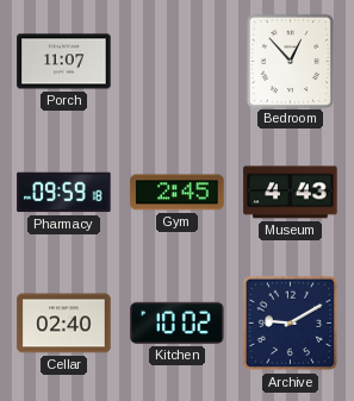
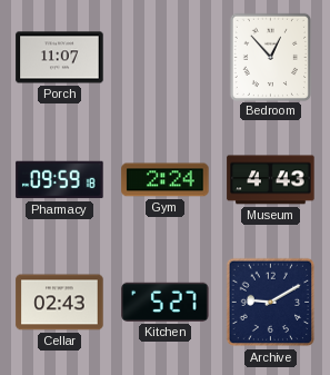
Gym: 2:45 -> 2:24 (166, 180)
Cellar: 02:40 -> 02:43 (60, 303)
Kitchen: 10:02 -> 5:27 (166, 302)
